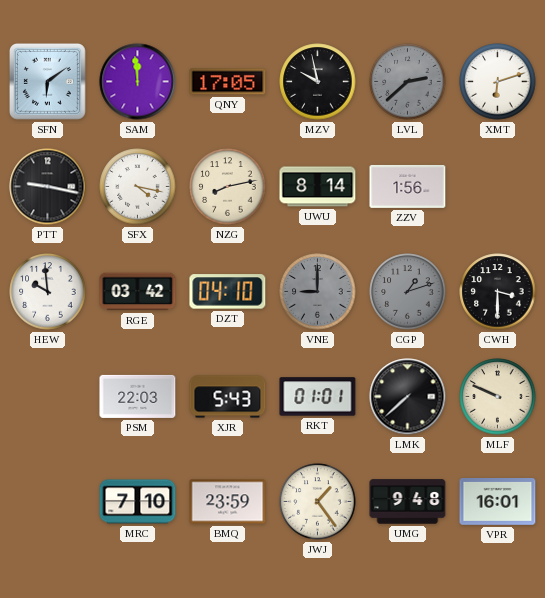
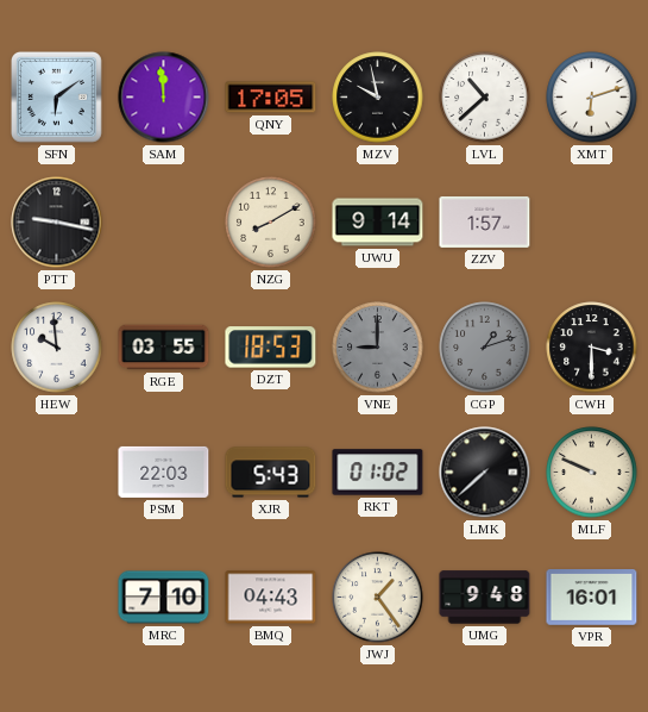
LVL: 2:38 -> 10:38 (485, 98)
LVL dial: grey -> white (485, 98)
SFX: 4:17 -> none (138, 187)
NZG: 8:13 -> 8:10 (271, 223)
UWU: 8:14 -> 9:14 (378, 223)
ZZV: 1:56 -> 1:57 (485, 221)
RGE: 03:42 -> 03:55 (164, 348)
DZT: 04:10 -> 18:53 (271, 348)
RKT: 01:01 -> 01:02 (378, 473)
BMQ: 23:59 -> 04:43 (271, 598)
